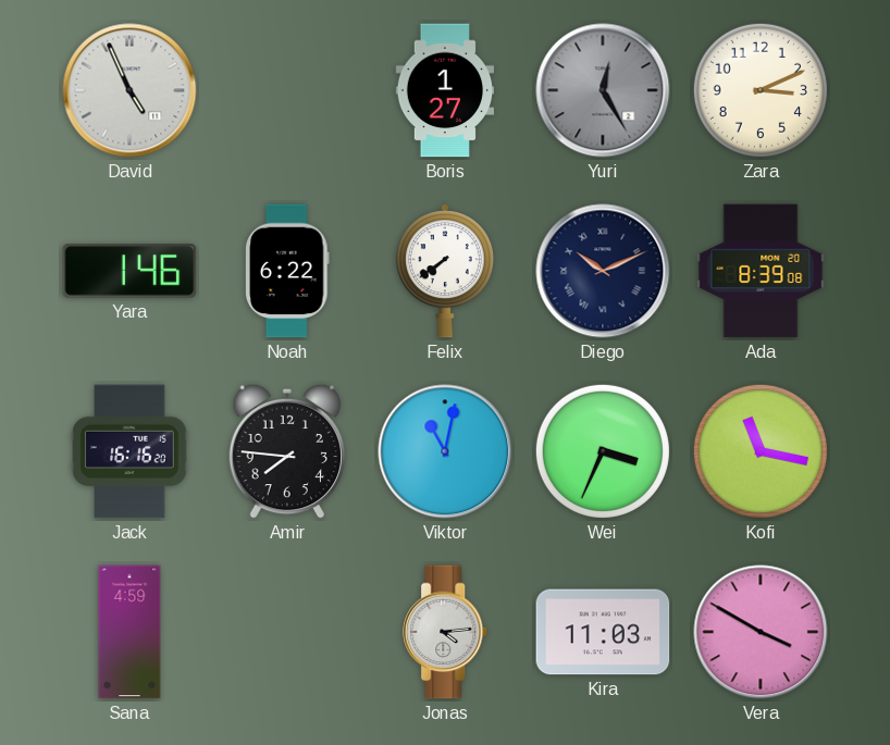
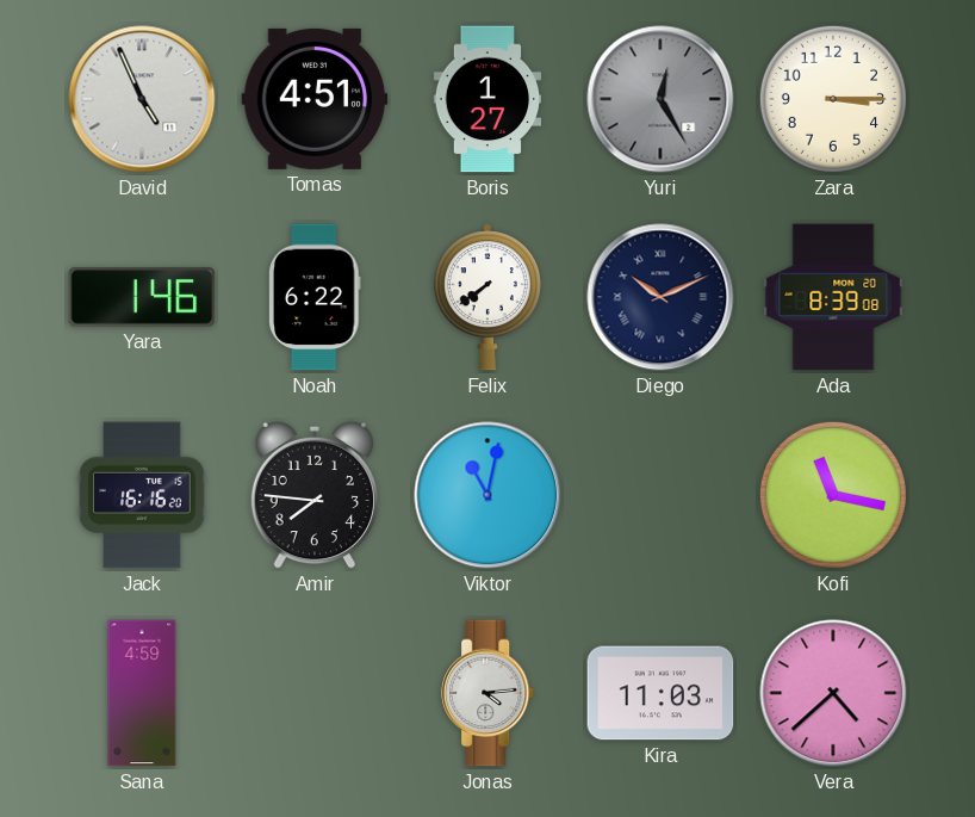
Tomas: none -> 4:51 (315, 99)
Zara: 3:11 -> 3:15 (833, 99)
Wei: 3:34 -> none (603, 451)
Vera: 3:50 -> 4:38 (833, 693)
